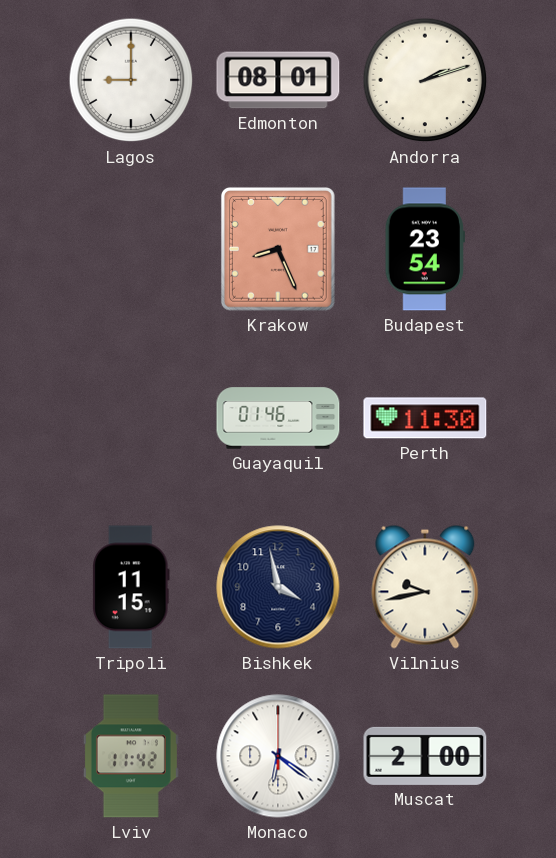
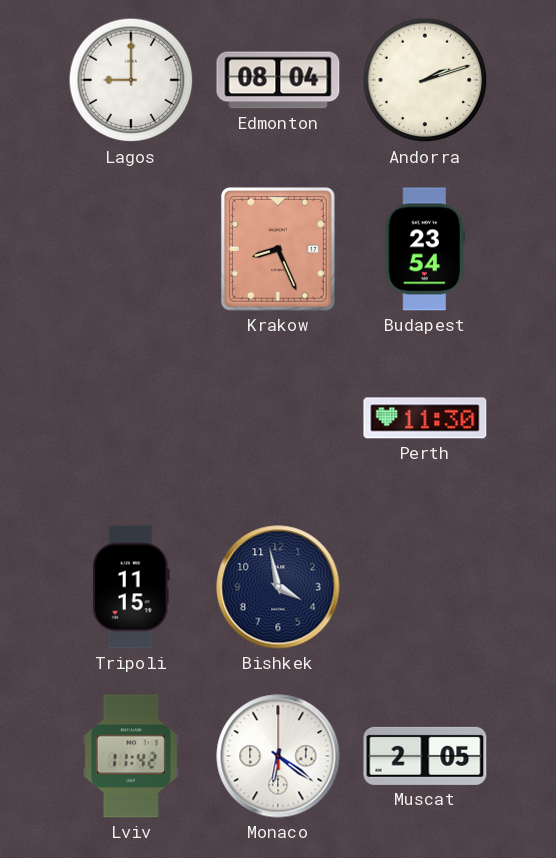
Edmonton: 08:01 -> 08:04 (278, 80)
Guayaquil: 01:46 -> none (278, 418)
Vilnius: 9:43 -> none (425, 587)
Muscat: 2:00 -> 2:05 (425, 756)
